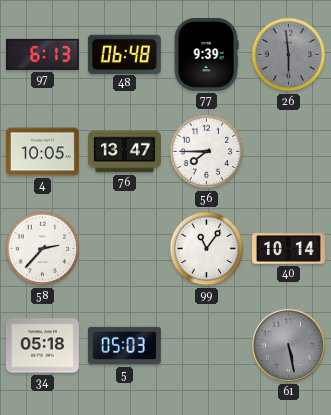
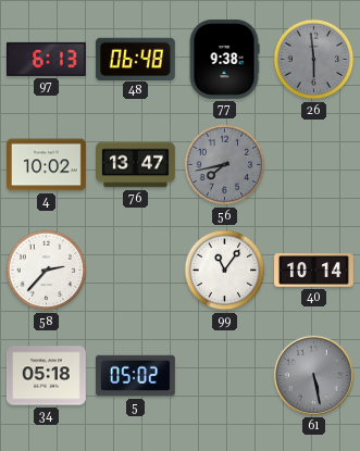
77: 9:39 -> 9:38 (224, 59)
4: 10:05 -> 10:02 (46, 165)
56: 7:45 -> 7:43 (225, 165)
56 dial: white -> grey (225, 165)
5: 05:03 -> 05:02 (135, 376)
